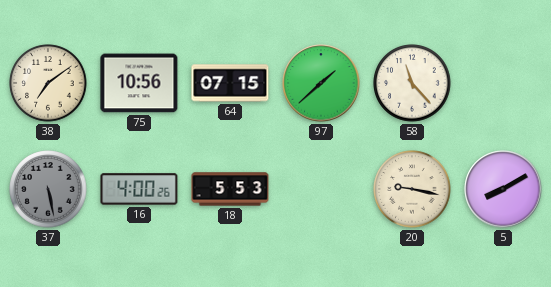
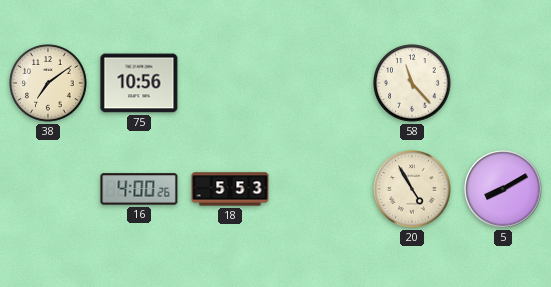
64: 07:15 -> none (230, 83)
97: 1:38 -> none (321, 83)
37: 5:28 -> none (48, 189)
20: 9:17 -> 4:55 (412, 189)
